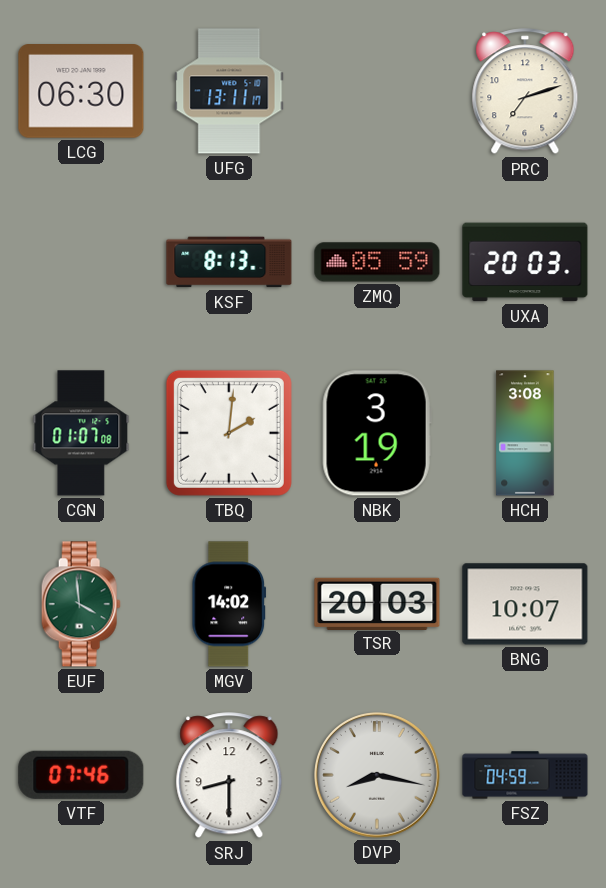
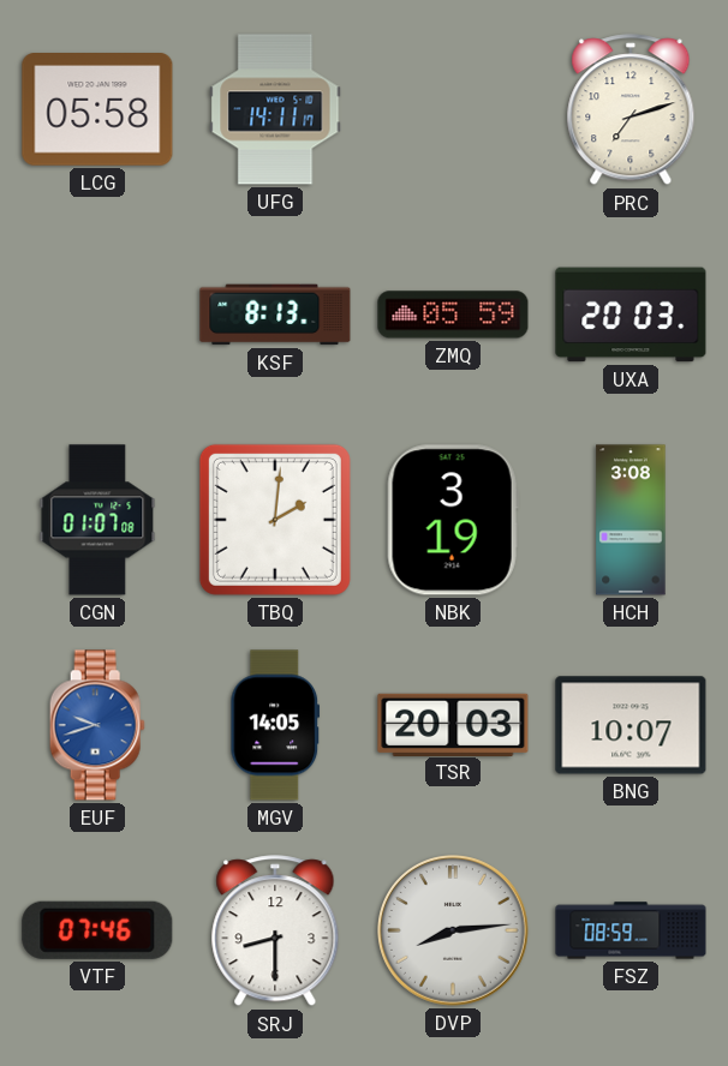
LCG: 06:30 -> 05:58 (97, 109)
UFG: 13:11 -> 14:11 (275, 109)
EUF: 3:59 -> 9:42 (97, 725)
EUF dial: green -> blue (97, 725)
MGV: 14:02 -> 14:05 (275, 725)
DVP: 8:17 -> 8:14 (454, 932)
FSZ: 04:59 -> 08:59 (631, 930)
